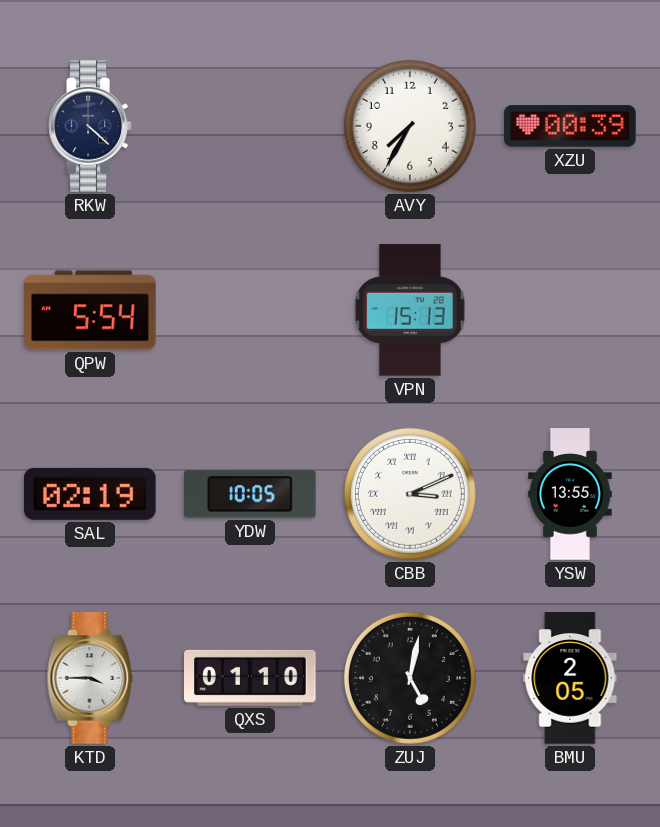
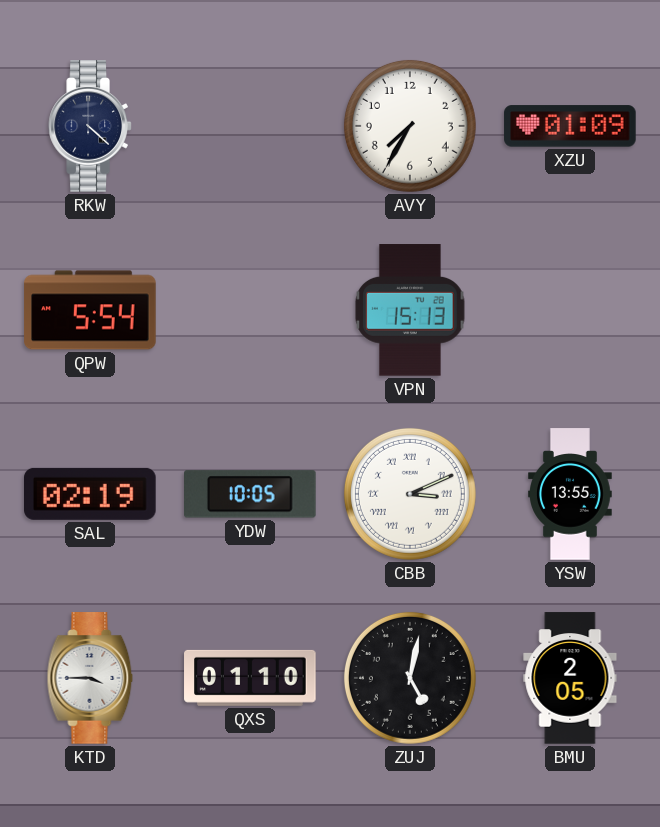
XZU: 00:39 -> 01:09 (570, 126)
